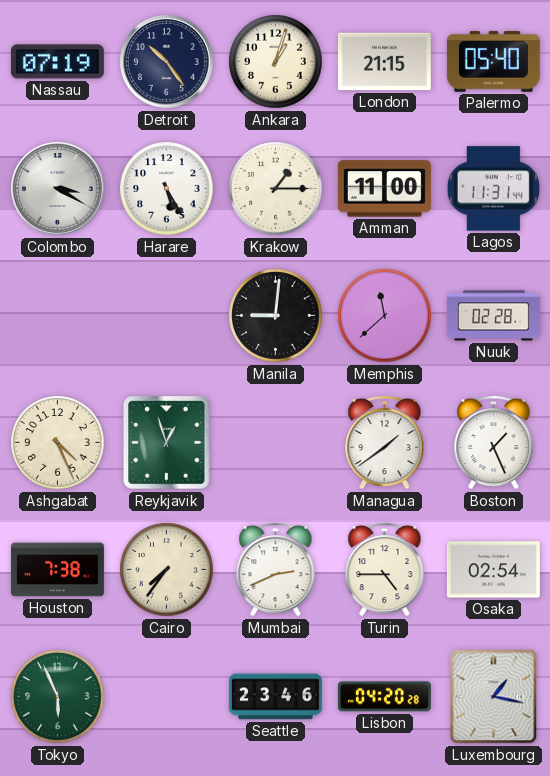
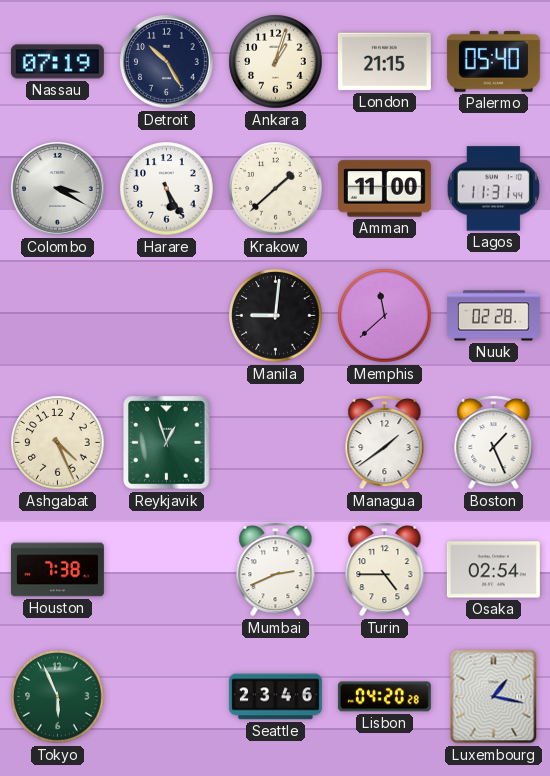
Detroit: 10:24 -> 10:25 (167, 62)
Krakow: 1:15 -> 1:38 (276, 189)
Cairo: 7:36 -> none (167, 570)
